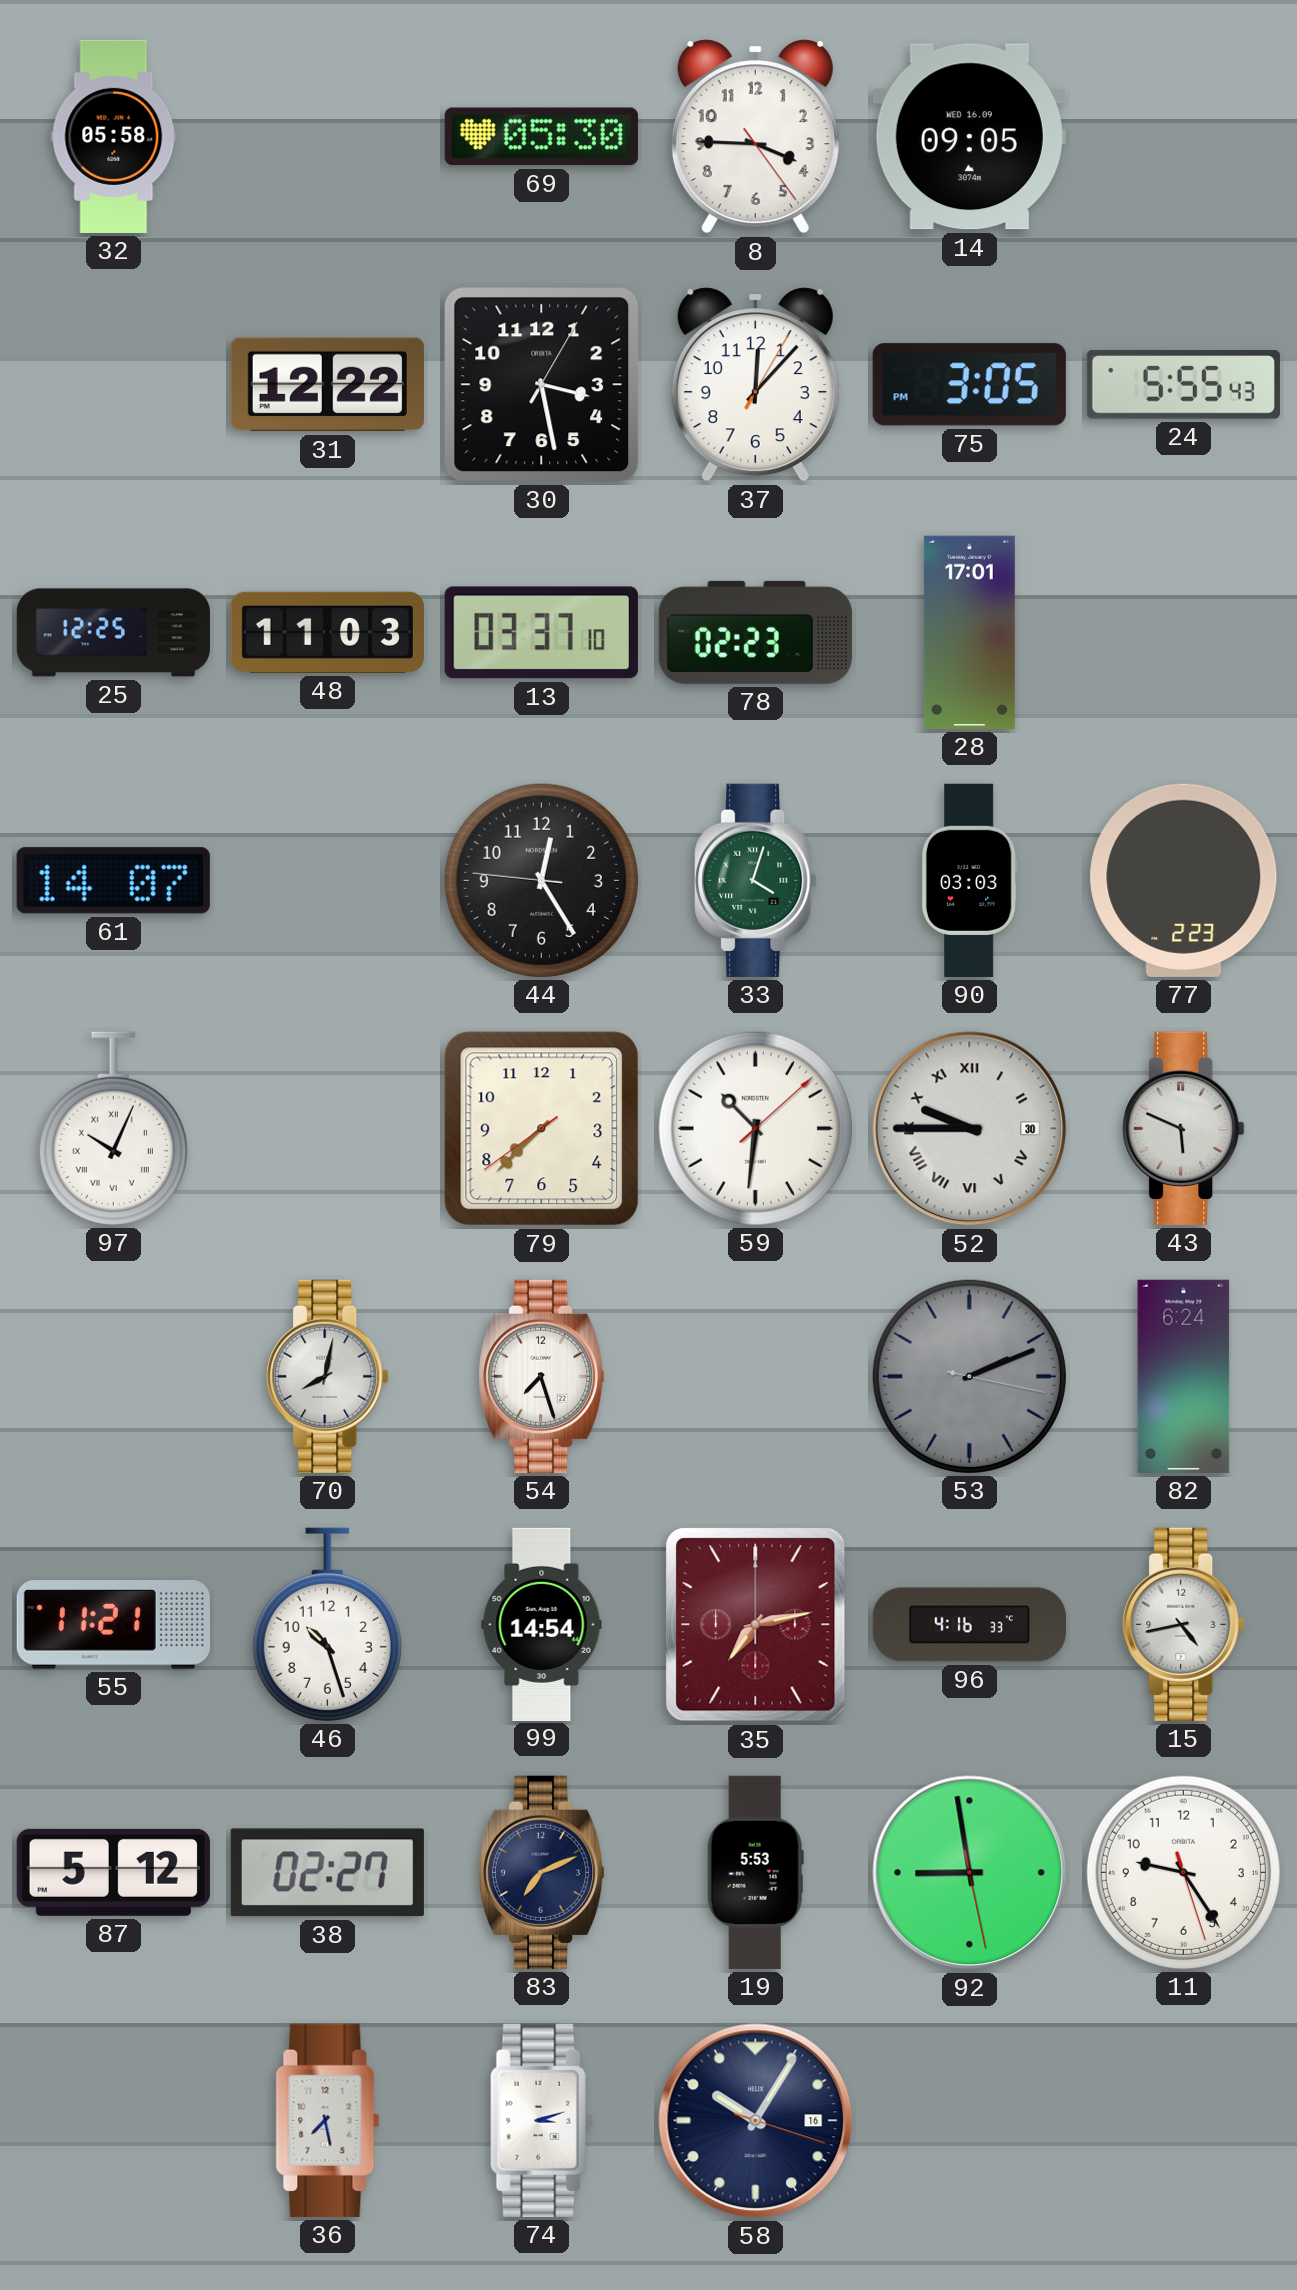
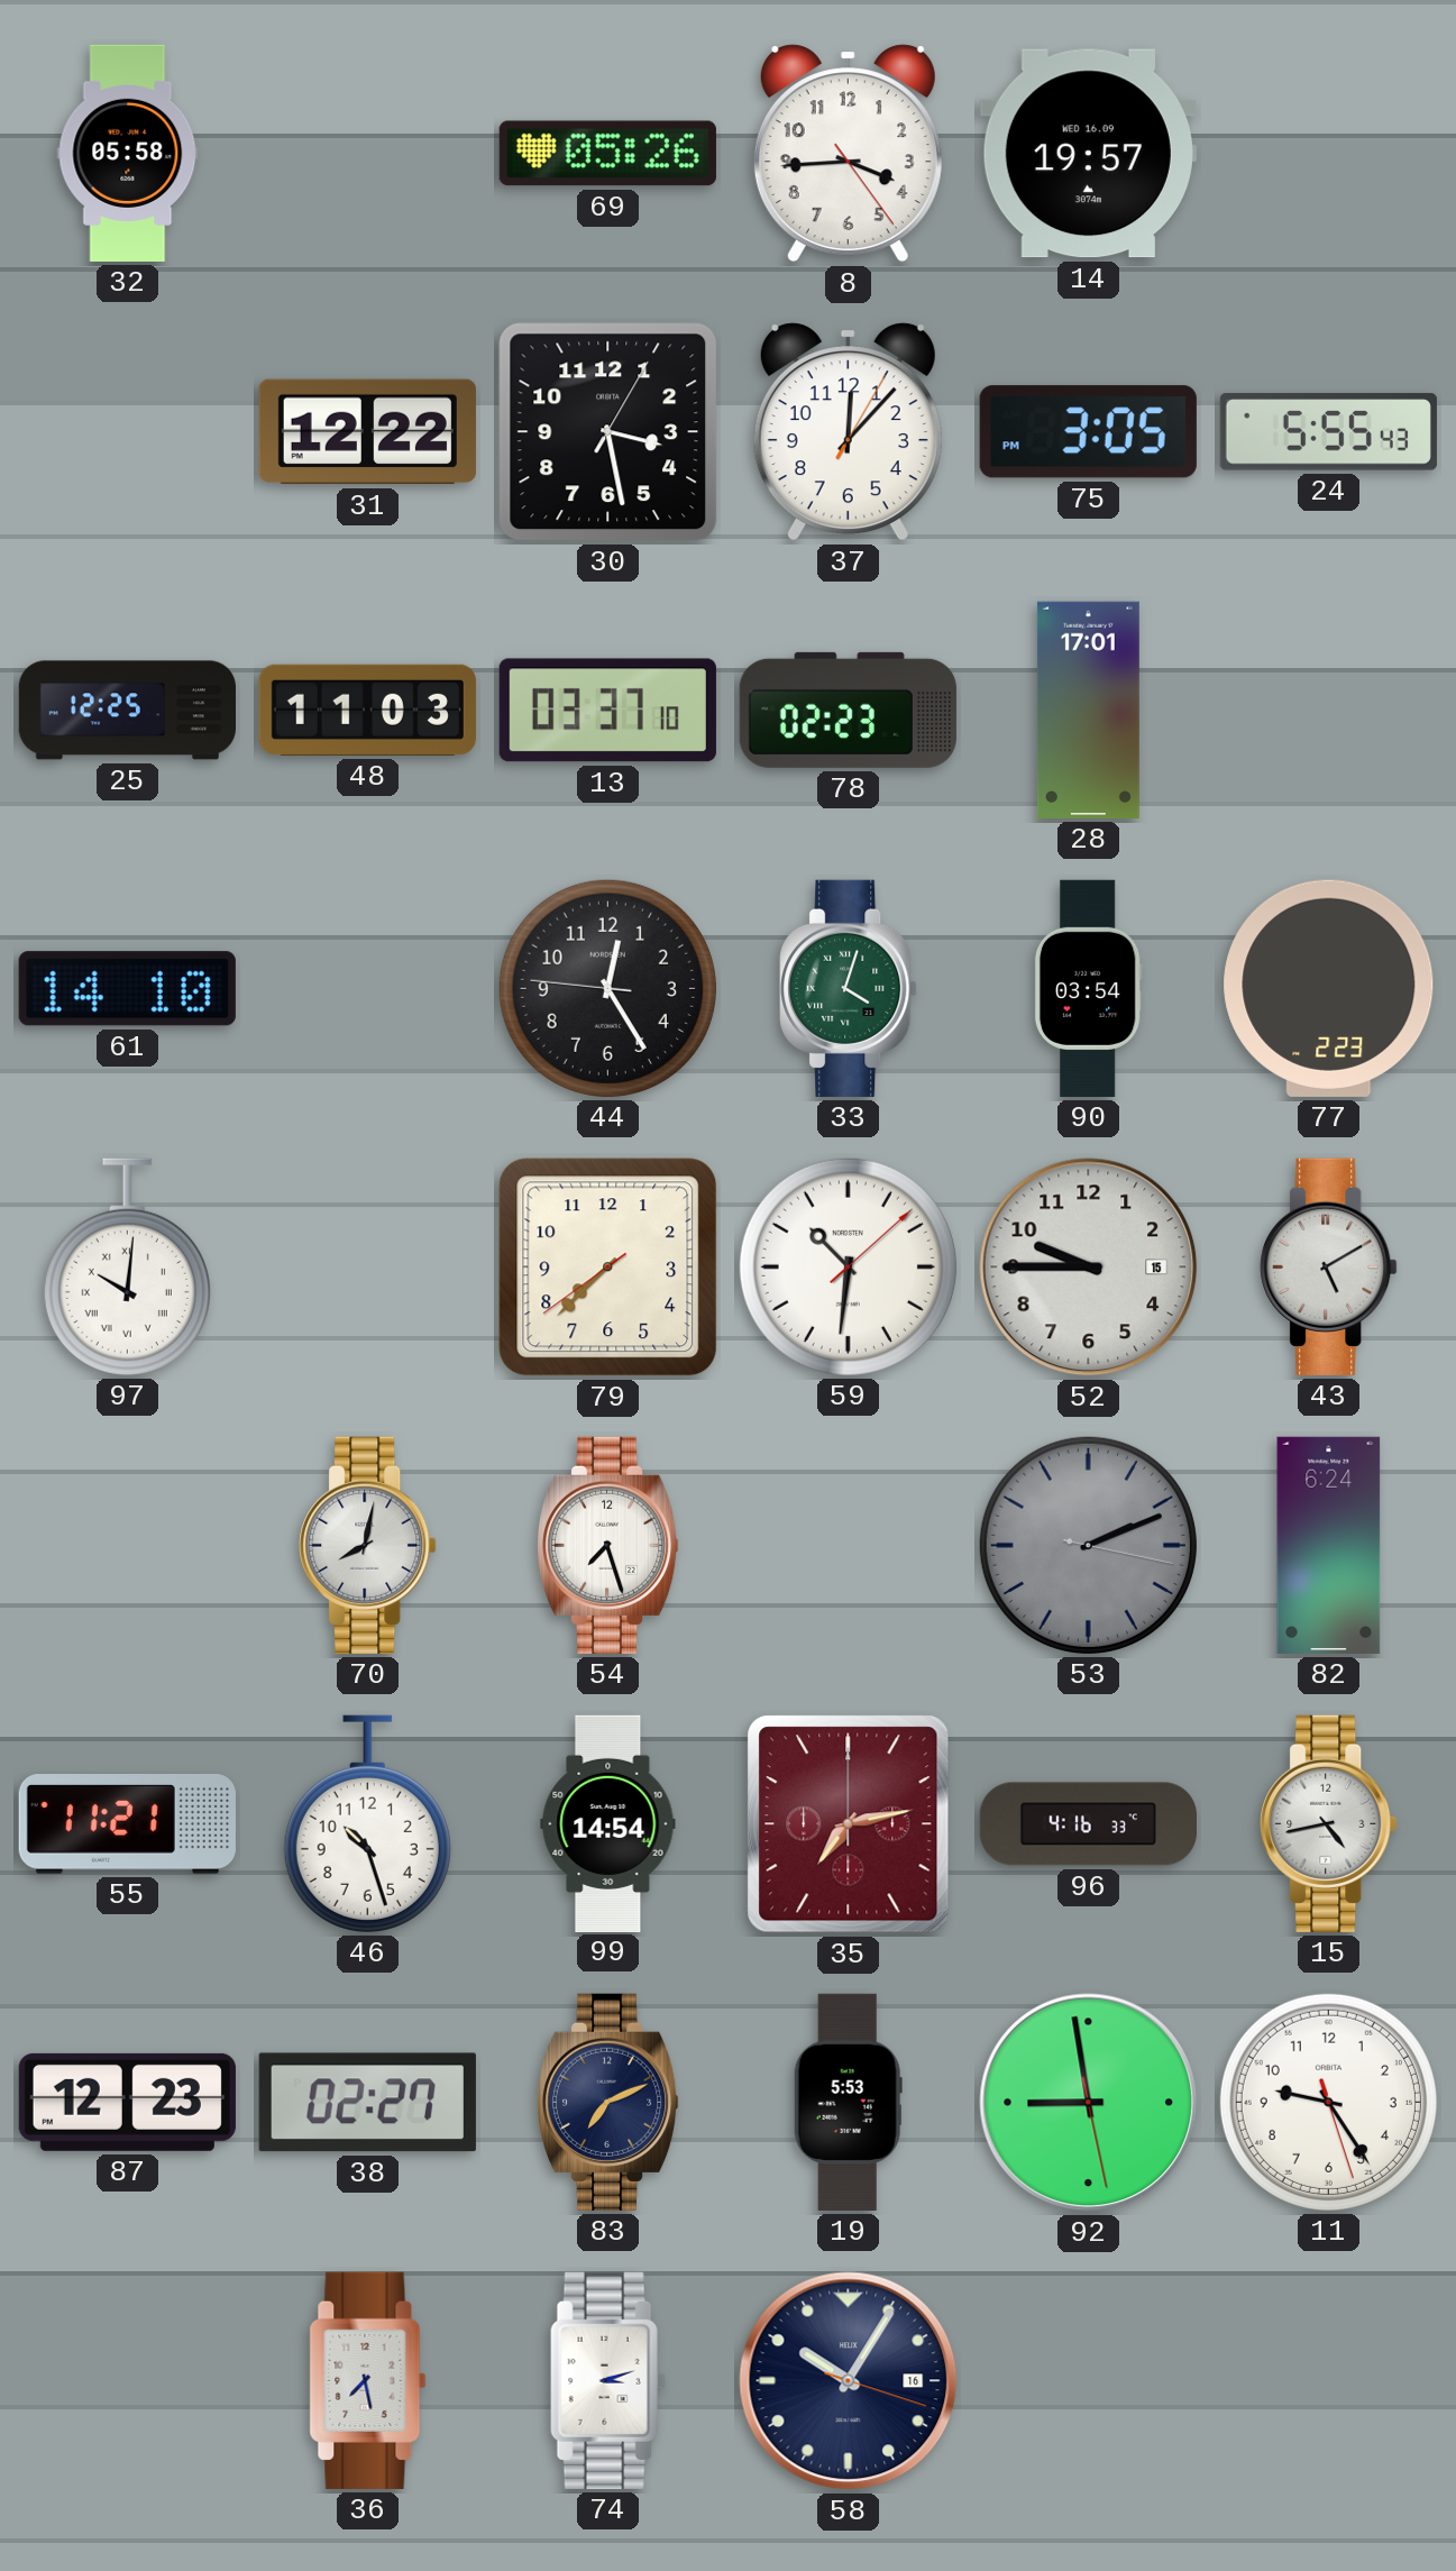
69: 05:30 -> 05:26 (607, 154)
8: 3:45 -> 3:44 (848, 154)
14: 09:05 -> 19:57 (1088, 154)
61: 14:07 -> 14:10 (127, 989)
90: 03:03 -> 03:54 (1088, 988)
97: 10:04 -> 10:01 (127, 1266)
52 date: 30 -> 15 (1089, 1268)
52 numerals: Roman -> Arabic (1089, 1268)
43: 5:49 -> 5:10 (1329, 1266)
87: 5:12 -> 12:23 (127, 2102)
